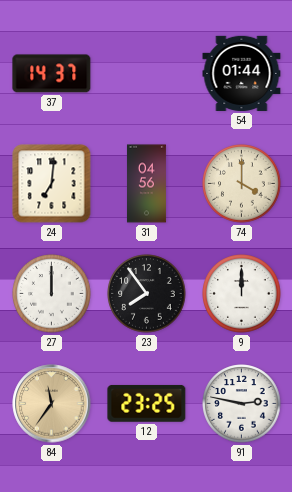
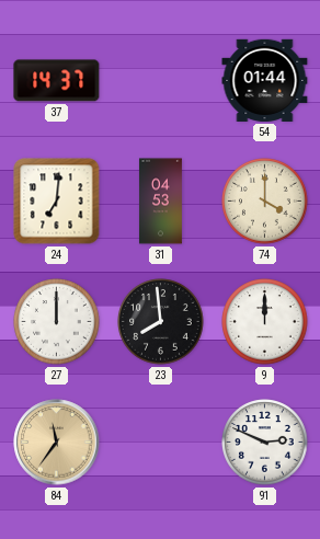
31: 04:56 -> 04:53 (160, 202)
23: 7:54 -> 7:59 (161, 322)
12: 23:25 -> none (147, 403)
91: 2:47 -> 2:49 (265, 443)
